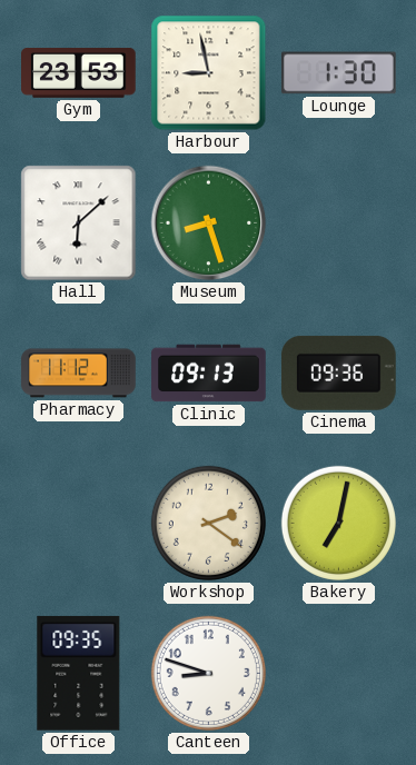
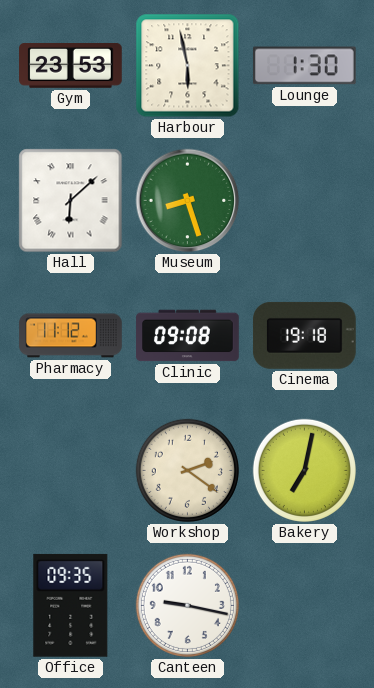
Harbour: 8:58 -> 5:58 (188, 66)
Clinic: 09:13 -> 09:08 (188, 336)
Cinema: 09:36 -> 19:18 (304, 335)
Canteen: 8:48 -> 9:17 (187, 605)
